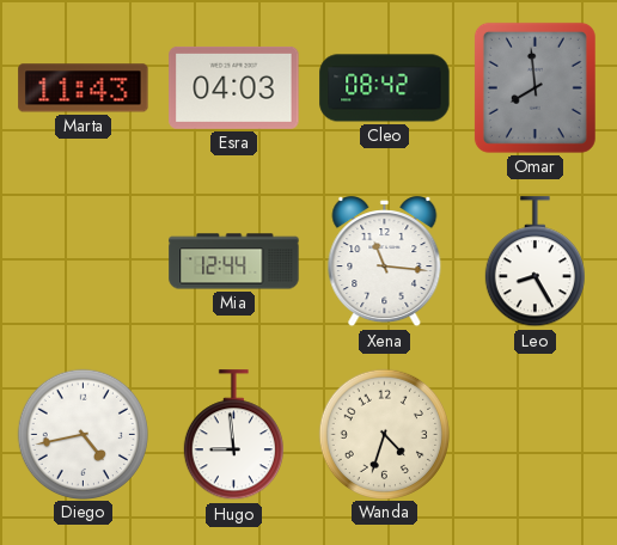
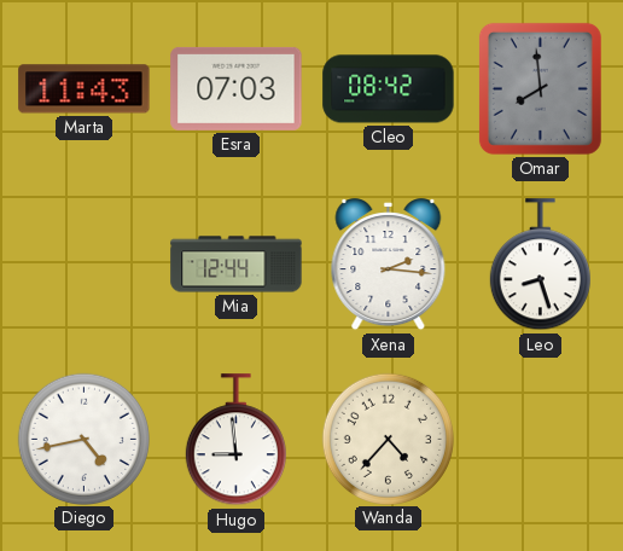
Esra: 04:03 -> 07:03 (237, 88)
Xena: 11:16 -> 2:16 (389, 265)
Leo: 8:25 -> 8:27 (540, 265)
Wanda: 4:33 -> 4:37 (388, 439)
